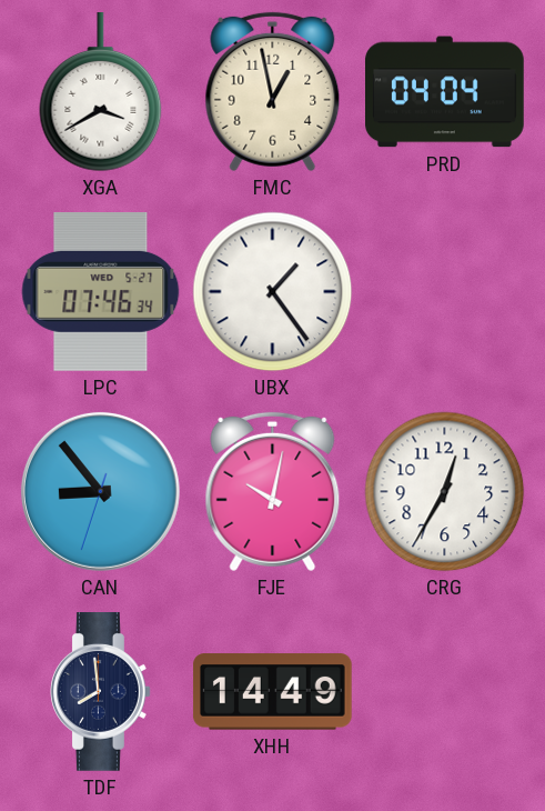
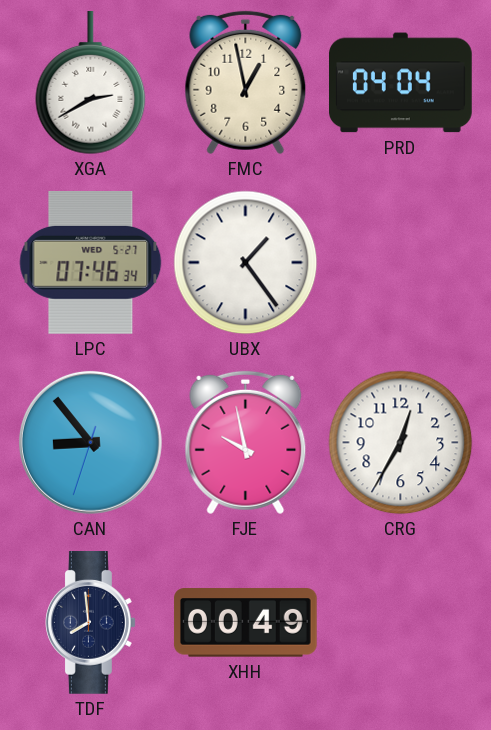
XGA: 3:40 -> 2:40 (91, 84)
FJE: 10:02 -> 9:58 (246, 443)
XHH: 14:49 -> 00:49 (245, 623)
